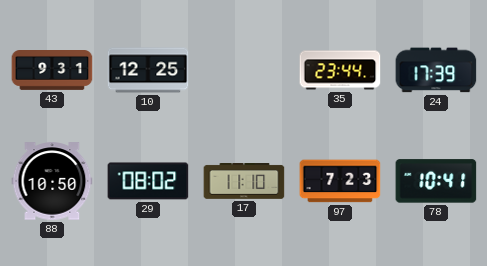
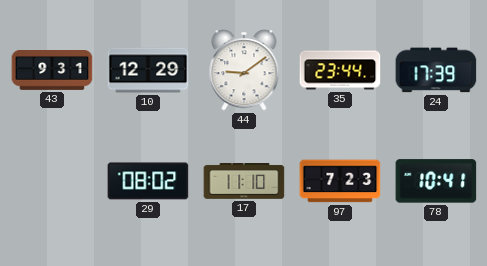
10: 12:25 -> 12:29 (148, 70)
44: none -> 9:09 (244, 70)
88: 10:50 -> none (52, 181)
